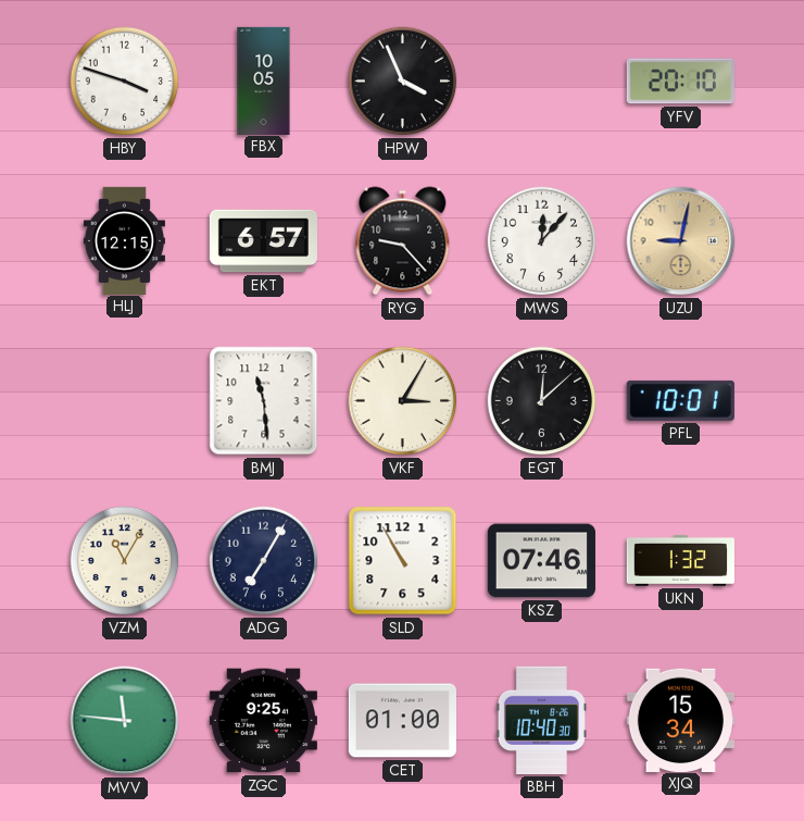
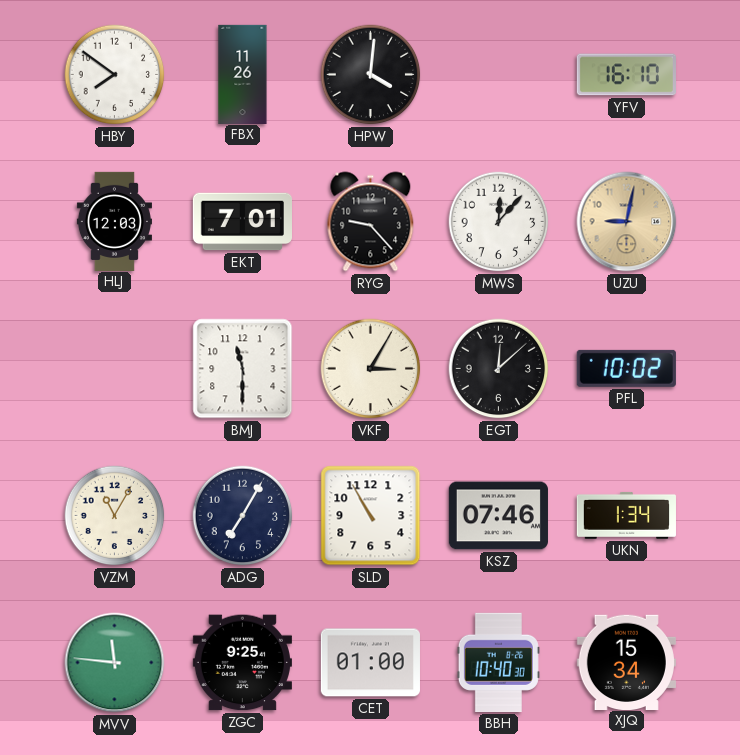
HBY: 3:48 -> 7:51 (115, 75)
FBX: 10:05 -> 11:26 (243, 74)
HPW: 3:56 -> 4:01 (371, 75)
YFV: 20:10 -> 16:10 (626, 75)
HLJ: 12:15 -> 12:03 (114, 221)
EKT: 6:57 -> 7:01 (242, 222)
BMJ: 11:29 -> 11:30 (243, 369)
PFL: 10:01 -> 10:02 (626, 368)
UKN: 1:32 -> 1:34 (626, 515)
